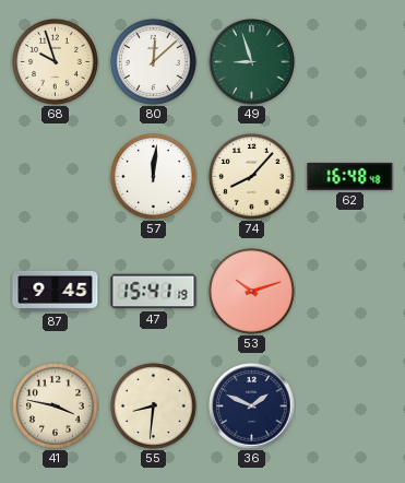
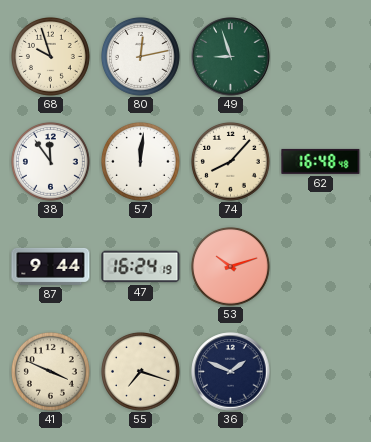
80: 12:08 -> 12:13 (140, 56)
38: none -> 11:54 (50, 161)
87: 9:45 -> 9:44 (51, 266)
47: 15:41 -> 16:24 (141, 267)
41: 3:47 -> 3:49 (50, 371)
55: 8:31 -> 7:18 (140, 371)
